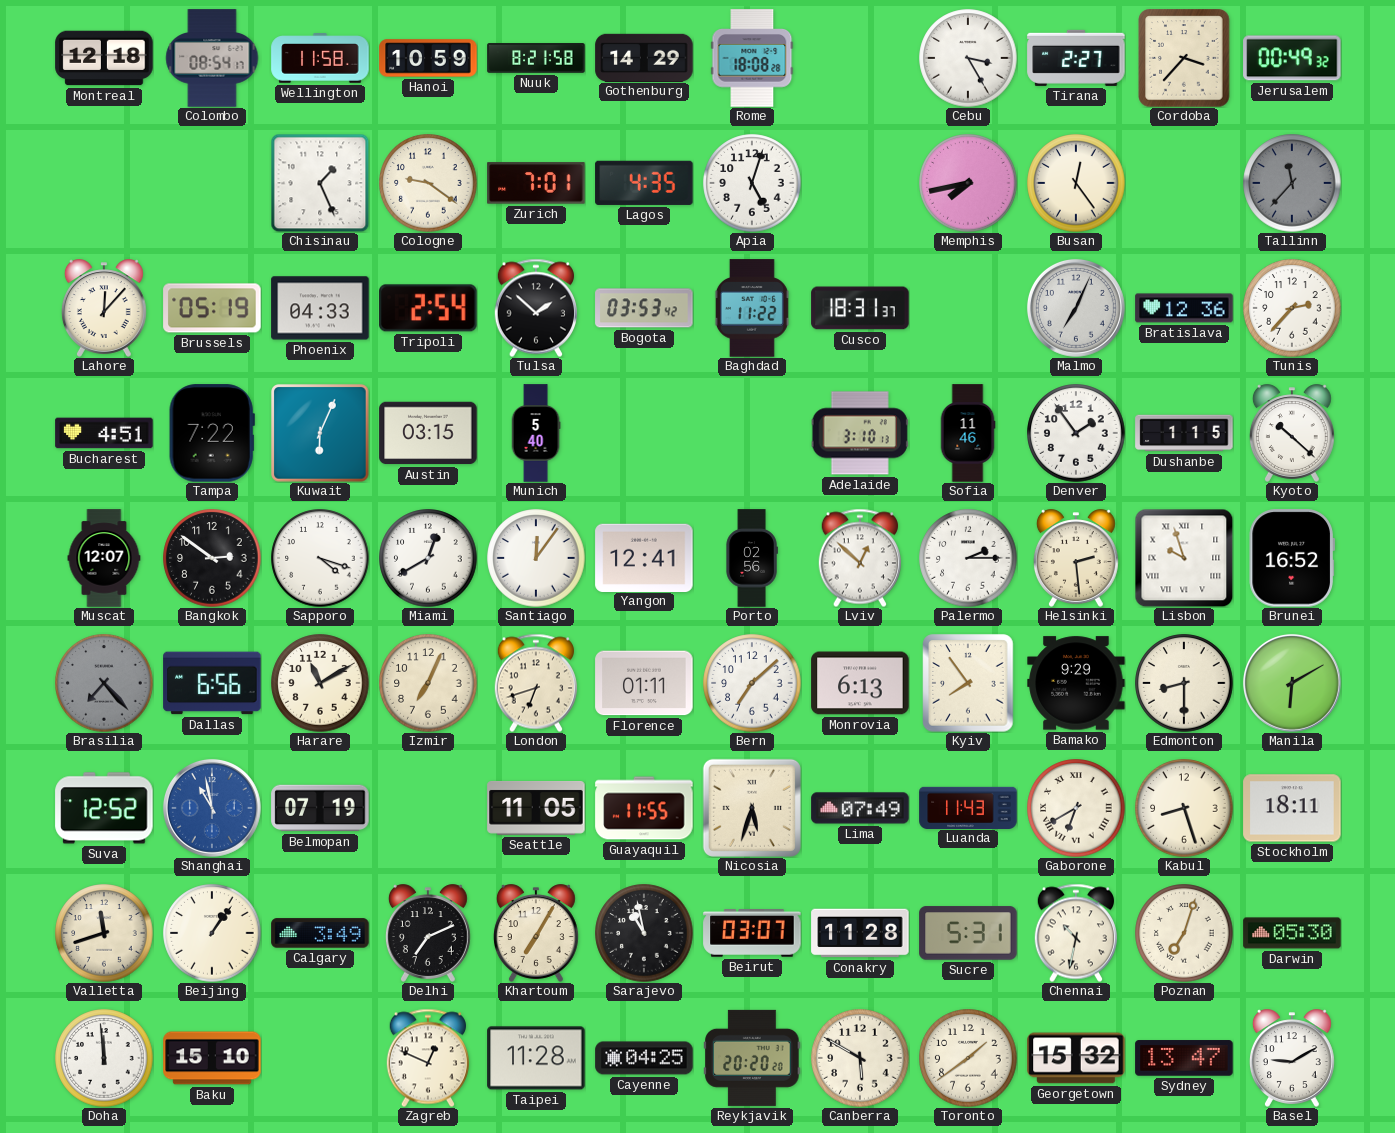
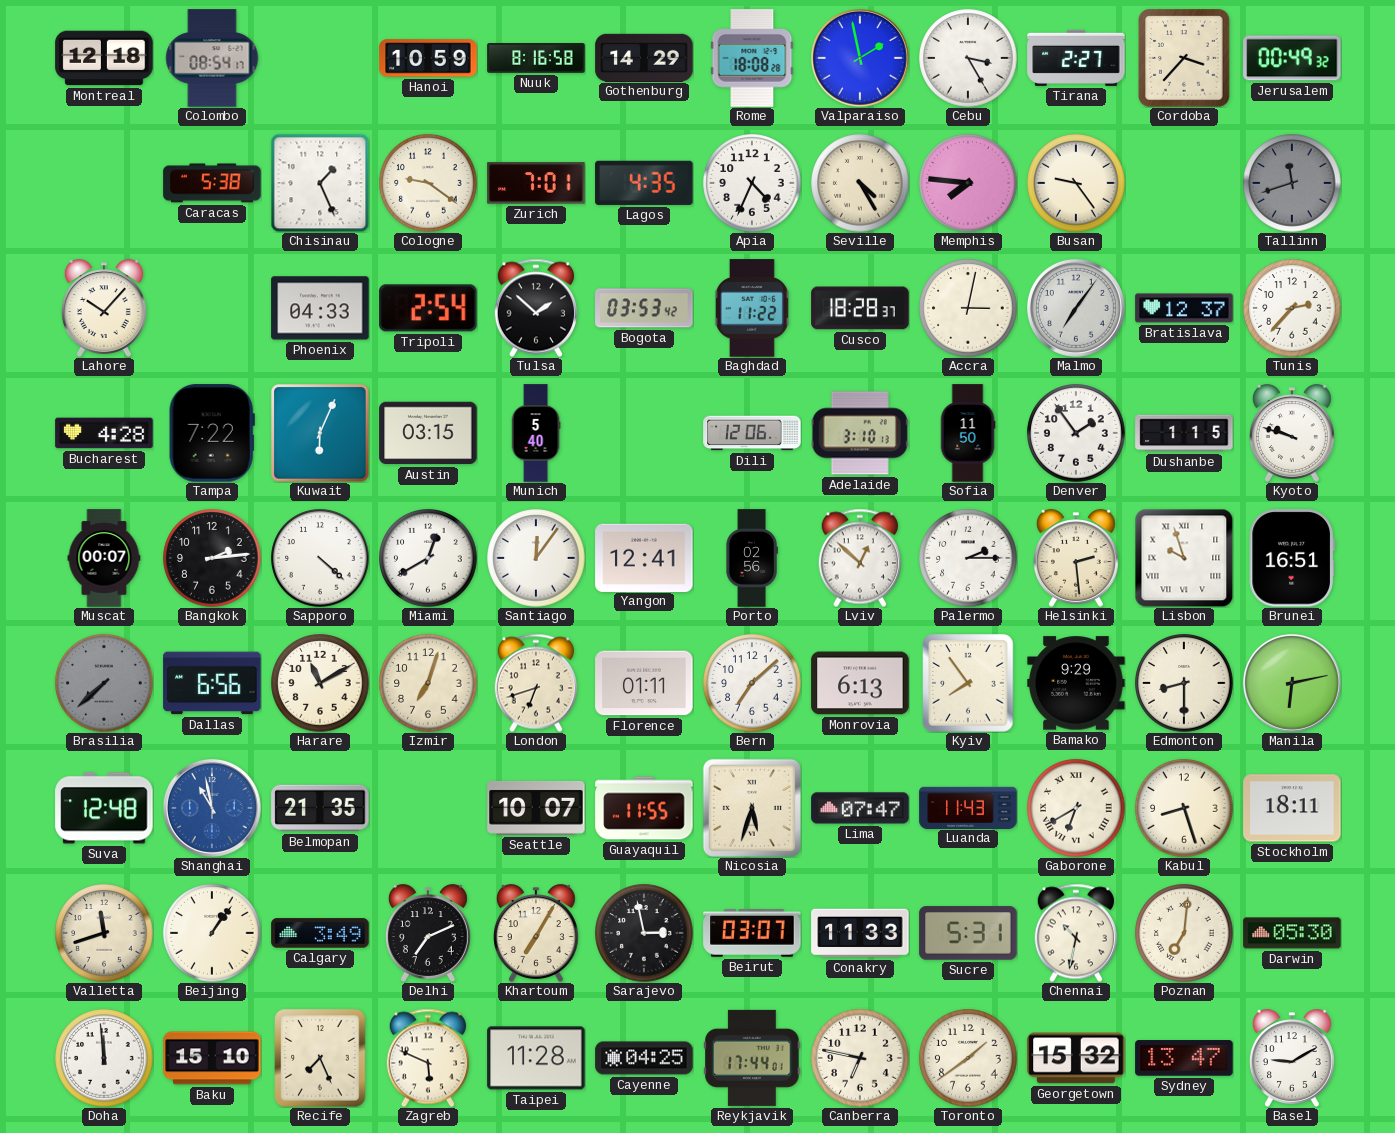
Wellington: 11:58 -> none (320, 58)
Nuuk: 8:21 -> 8:16 (536, 58)
Valparaiso: none -> 1:58 (860, 58)
Caracas: none -> 5:38 (212, 183)
Apia: 5:03 -> 4:34 (752, 183)
Seville: none -> 4:25 (860, 183)
Memphis: 7:43 -> 7:46 (968, 183)
Busan: 12:24 -> 9:24 (1076, 183)
Tallinn: 11:37 -> 11:42 (1292, 183)
Lahore: 12:07 -> 10:07 (104, 308)
Brussels: 05:19 -> none (212, 308)
Cusco: 18:31 -> 18:28 (860, 308)
Accra: none -> 3:02 (968, 308)
Malmo: 7:04 -> 7:06 (1076, 308)
Bratislava: 12:36 -> 12:37 (1184, 308)
Bucharest: 4:51 -> 4:28 (104, 433)
Dili: none -> 12:06 (752, 433)
Sofia: 11:46 -> 11:50 (968, 433)
Kyoto: 10:22 -> 9:48 (1292, 433)
Muscat: 12:07 -> 00:07 (104, 558)
Bangkok: 2:51 -> 2:14 (212, 558)
Sapporo: 4:18 -> 4:22 (320, 558)
Brunei: 16:52 -> 16:51 (1292, 558)
Brasilia: 7:23 -> 7:38 (104, 683)
Izmir: 7:04 -> 7:03 (428, 683)
Manila: 6:10 -> 6:13 (1292, 683)
Suva: 12:52 -> 12:48 (104, 808)
Belmopan: 07:19 -> 21:35 (320, 808)
Seattle: 11:05 -> 10:07 (536, 808)
Lima: 07:49 -> 07:47 (860, 808)
Sarajevo: 10:58 -> 2:58 (644, 933)
Conakry: 11:28 -> 11:33 (860, 933)
Poznan: 7:03 -> 7:01 (1184, 933)
Recife: none -> 7:26 (320, 1058)
Zagreb: 12:49 -> 5:49 (428, 1058)
Reykjavik: 20:20 -> 17:44 (752, 1058)
Canberra: 5:50 -> 6:47 (860, 1058)
